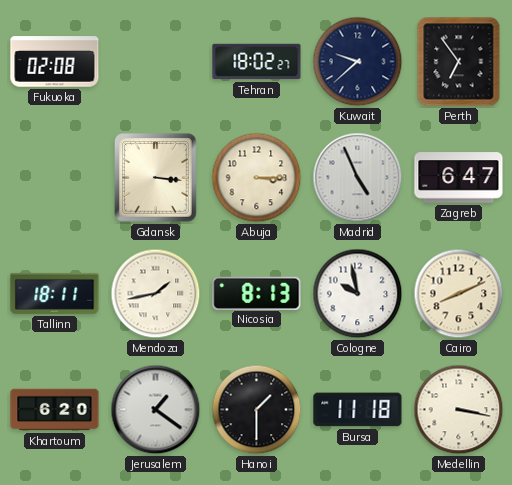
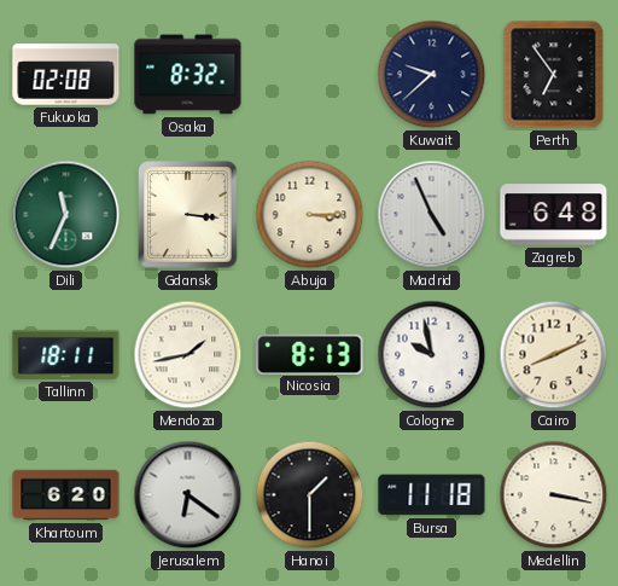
Osaka: none -> 8:32 (188, 75)
Tehran: 18:02 -> none (257, 62)
Dili: none -> 11:34 (66, 215)
Zagreb: 6:47 -> 6:48 (554, 215)
Jerusalem: 1:21 -> 6:21 (188, 495)
